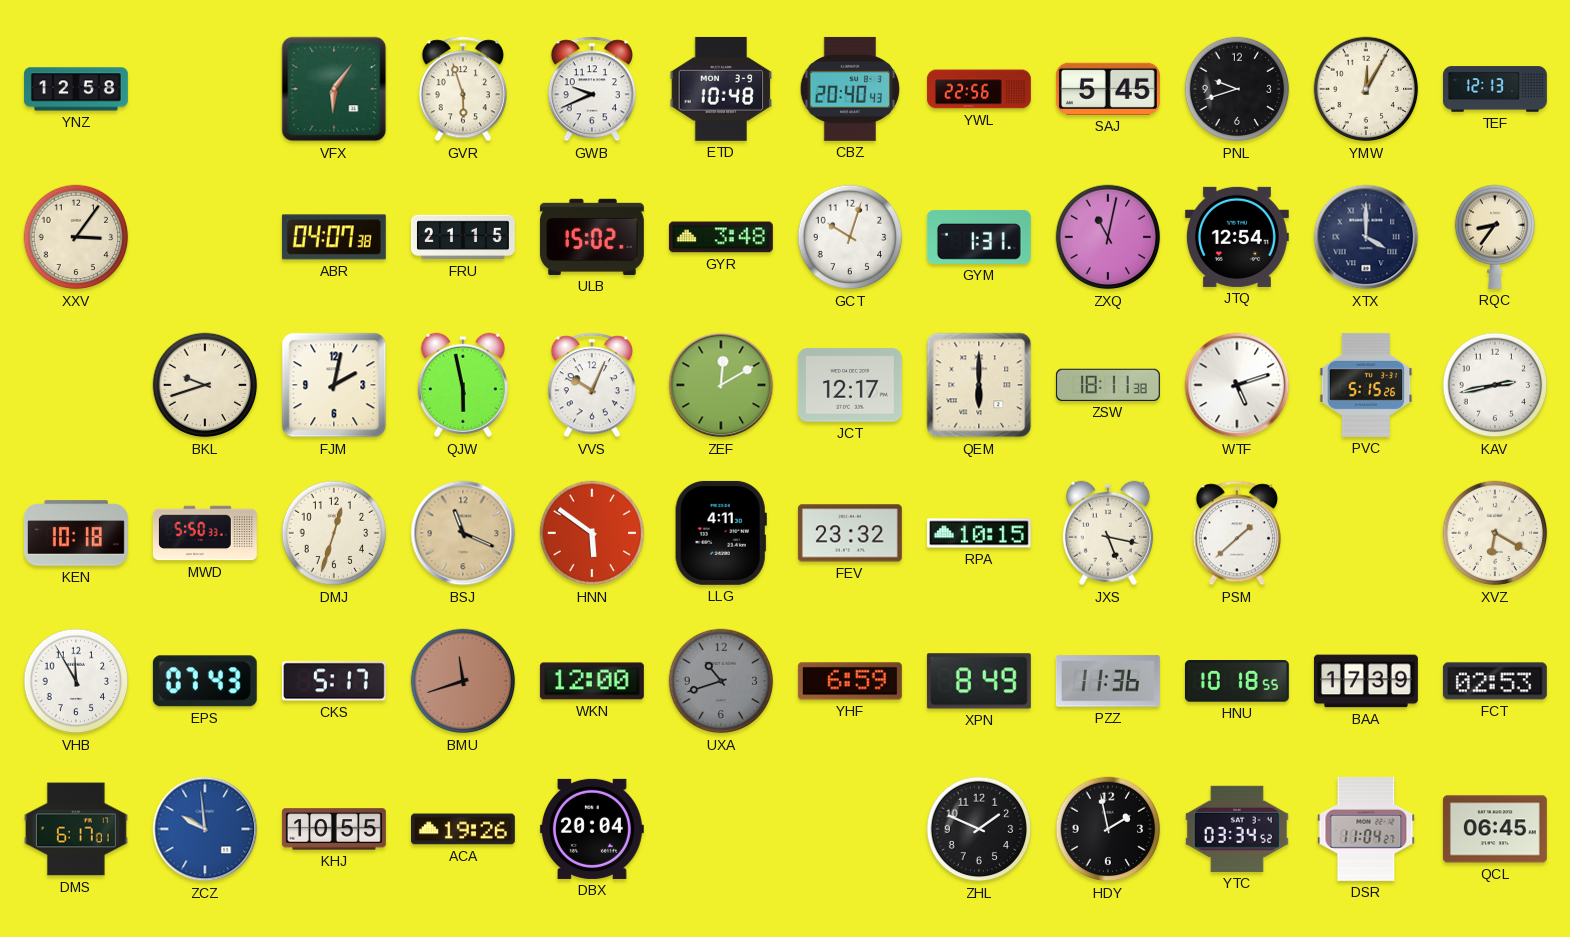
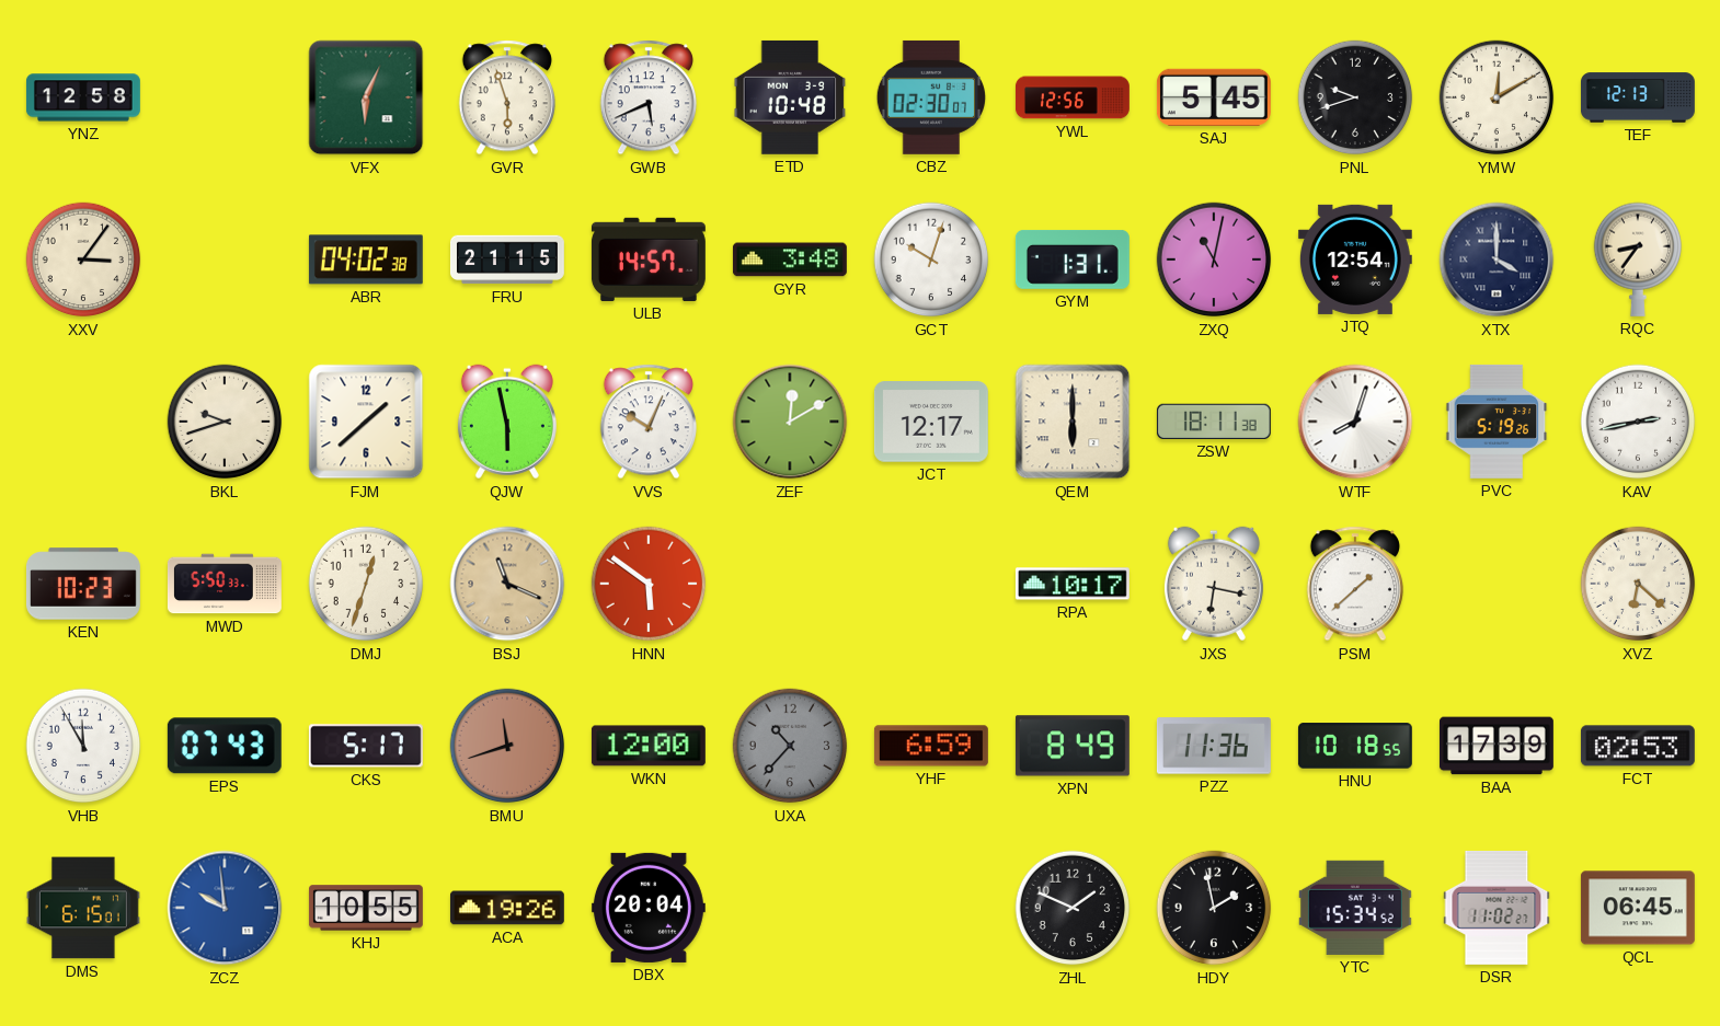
VFX: 6:06 -> 6:04 (366, 97)
GWB: 9:41 -> 5:41 (649, 97)
CBZ: 20:40 -> 02:30 (930, 97)
YWL: 22:56 -> 12:56 (1073, 97)
YMW: 12:05 -> 12:10 (1497, 97)
ABR: 04:07 -> 04:02 (366, 260)
ULB: 15:02 -> 14:57 (649, 260)
FJM: 2:02 -> 1:38 (366, 422)
WTF: 5:12 -> 8:03 (1355, 422)
PVC: 5:15 -> 5:19 (1497, 422)
KEN: 10:18 -> 10:23 (83, 584)
LLG: 4:11 -> none (721, 533)
FEV: 23:32 -> none (850, 533)
RPA: 10:15 -> 10:17 (1073, 584)
JXS: 5:17 -> 6:17 (1214, 584)
XVZ: 6:20 -> 6:22 (1638, 584)
UXA: 10:42 -> 10:37 (790, 746)
DMS: 6:17 -> 6:15 (83, 908)
YTC: 03:34 -> 15:34 (1355, 908)
DSR: 11:04 -> 11:02 (1497, 908)
